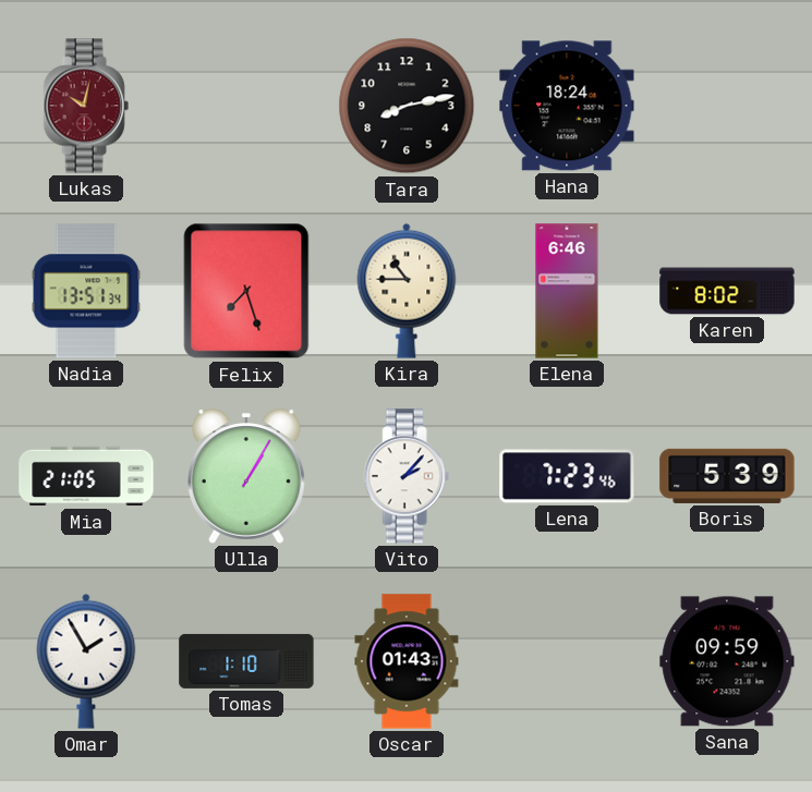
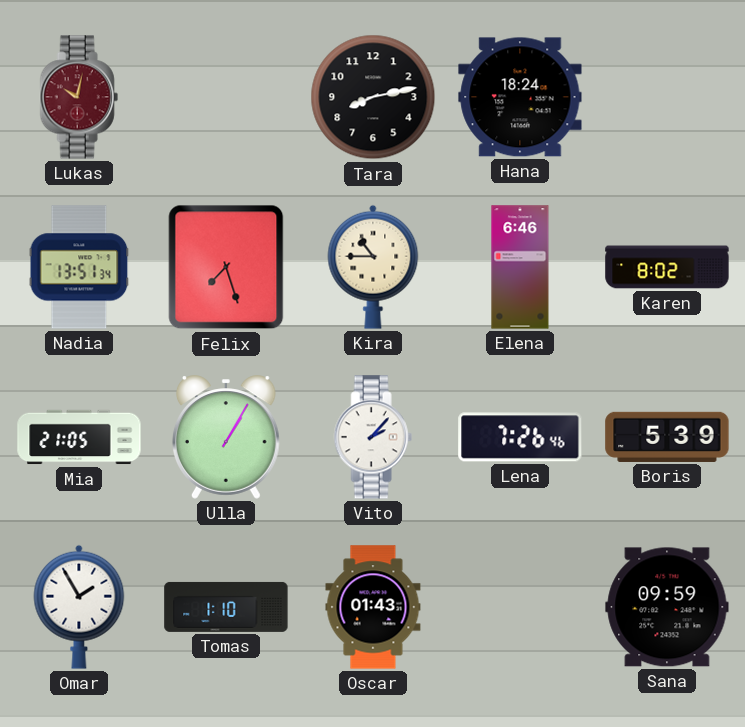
Lena: 7:23 -> 7:26 (520, 437)
